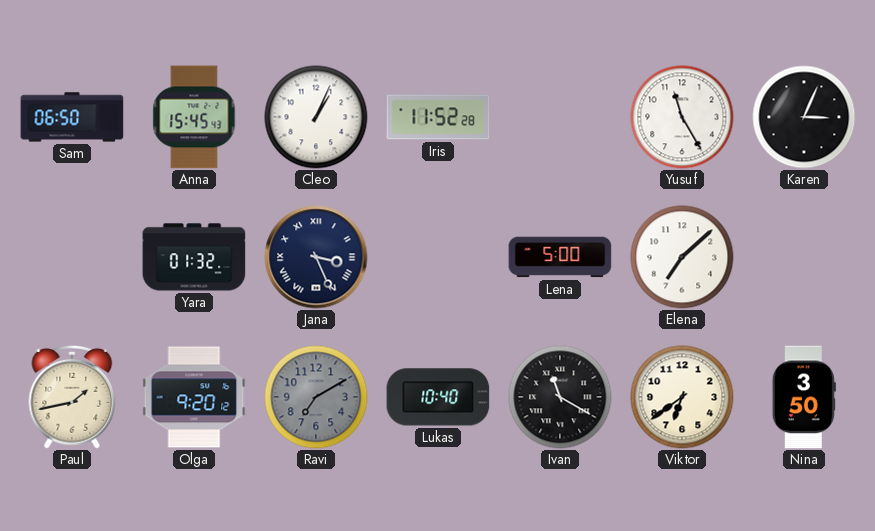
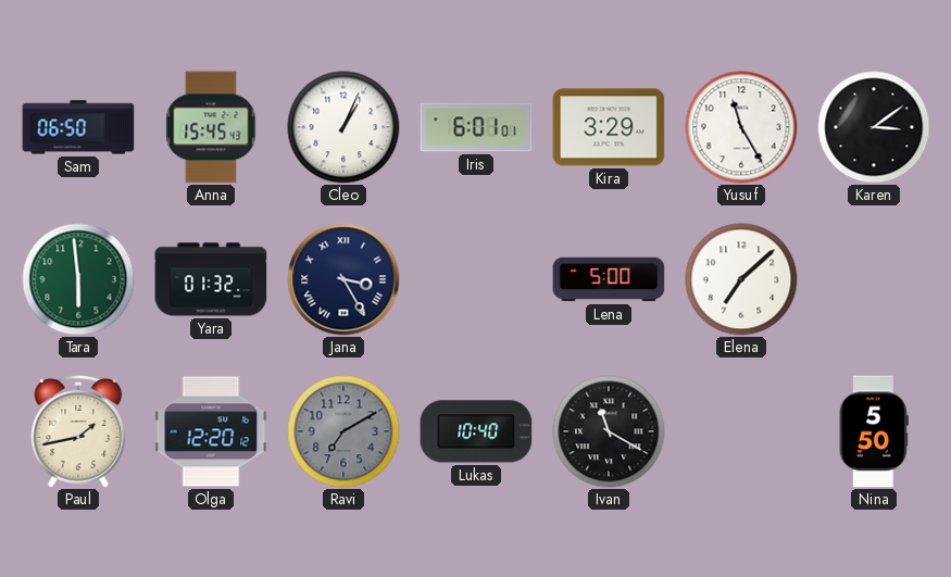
Iris: 11:52 -> 6:01 (476, 127)
Kira: none -> 3:29 (609, 127)
Karen: 3:04 -> 3:09 (874, 127)
Tara: none -> 5:59 (78, 279)
Jana: 3:26 -> 3:25 (343, 279)
Olga: 9:20 -> 12:20 (211, 431)
Viktor: 6:39 -> none (682, 397)
Nina: 3:50 -> 5:50 (874, 431)
